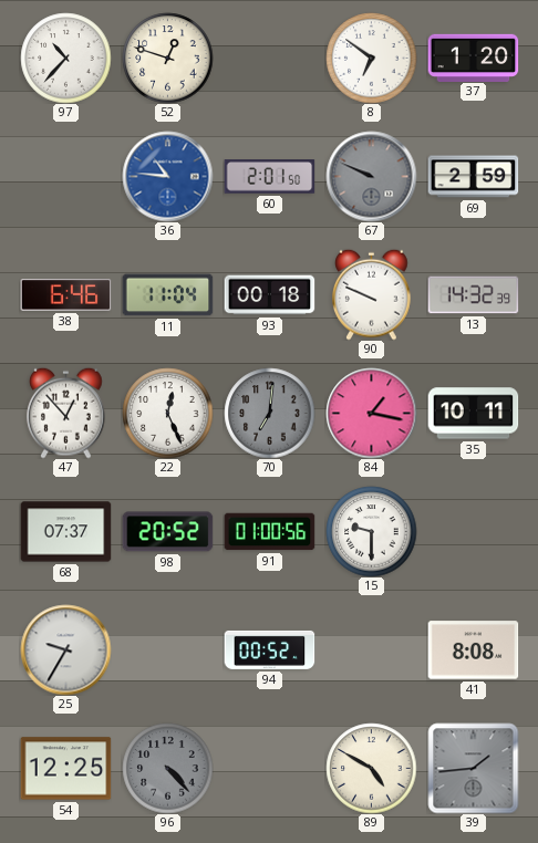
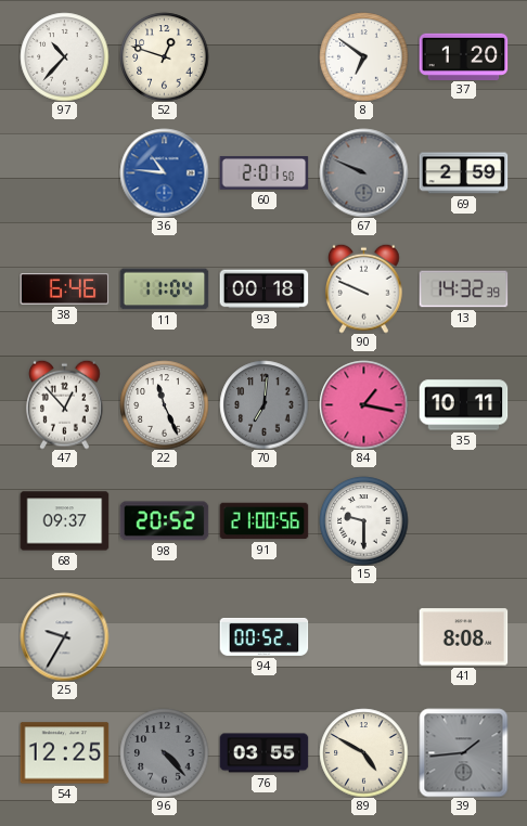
22: 12:26 -> 11:26 (164, 404)
68: 07:37 -> 09:37 (64, 521)
91: 01:00 -> 21:00 (263, 521)
76: none -> 03:55 (263, 753)
